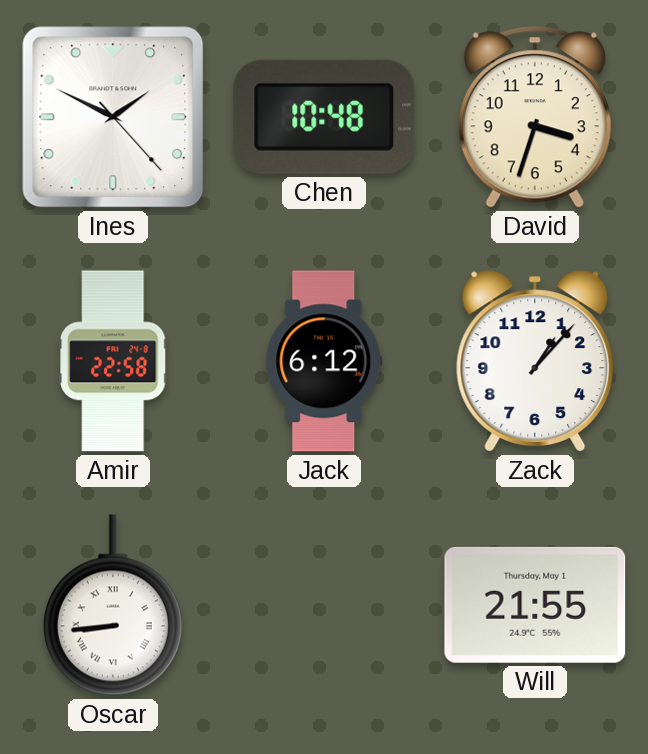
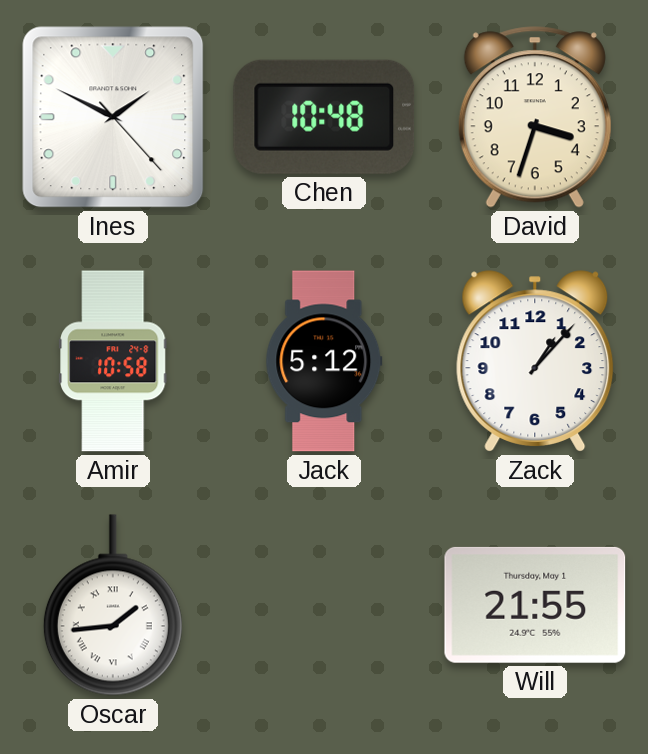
Amir: 22:58 -> 10:58 (113, 361)
Jack: 6:12 -> 5:12 (324, 361)
Oscar: 8:44 -> 1:44 (113, 605)
